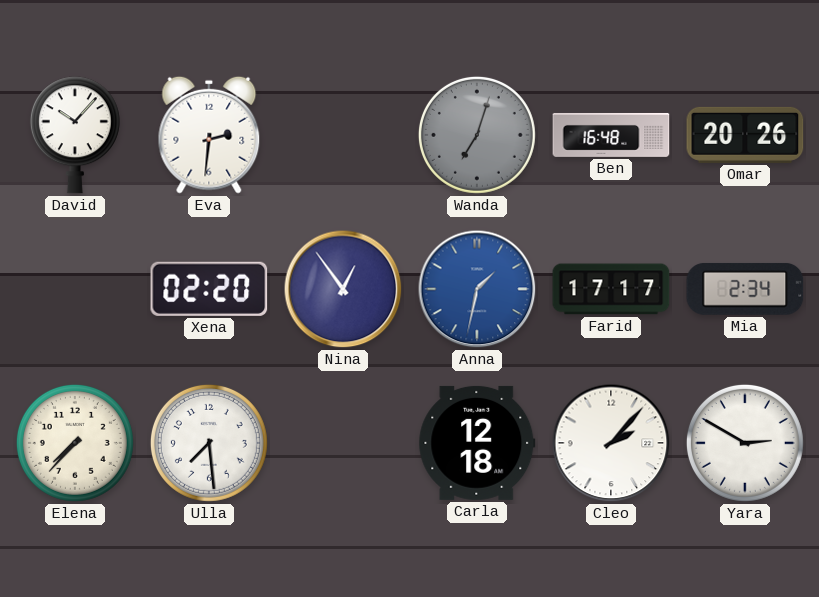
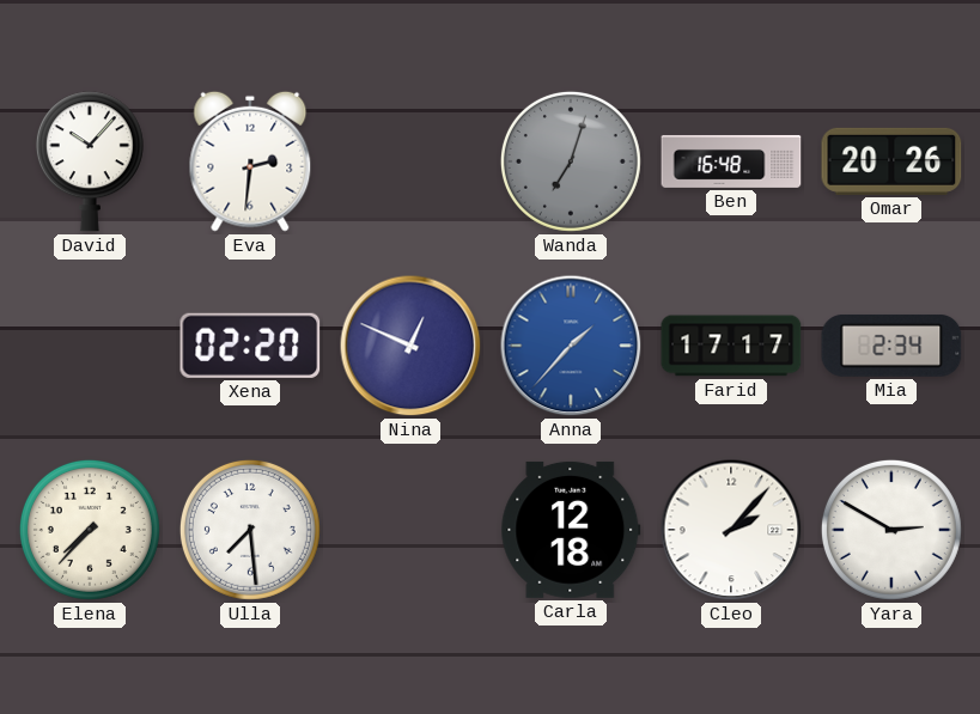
Nina: 12:54 -> 12:49 (410, 346)
Anna: 1:32 -> 1:37 (571, 346)
